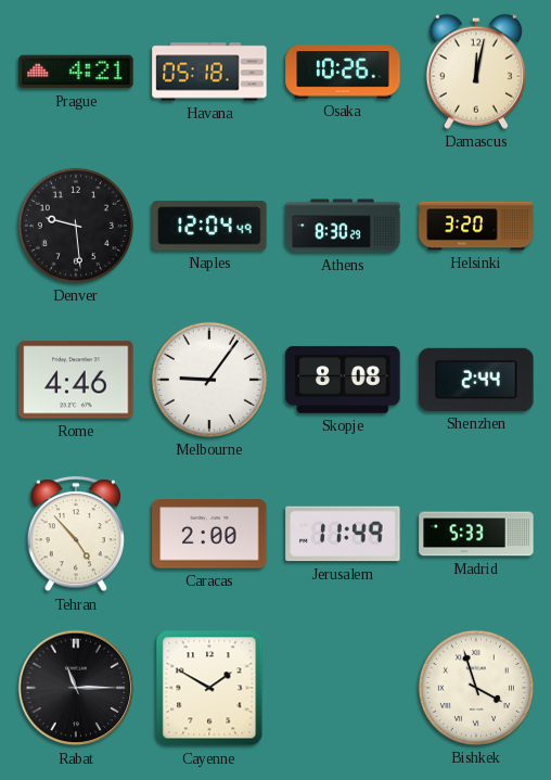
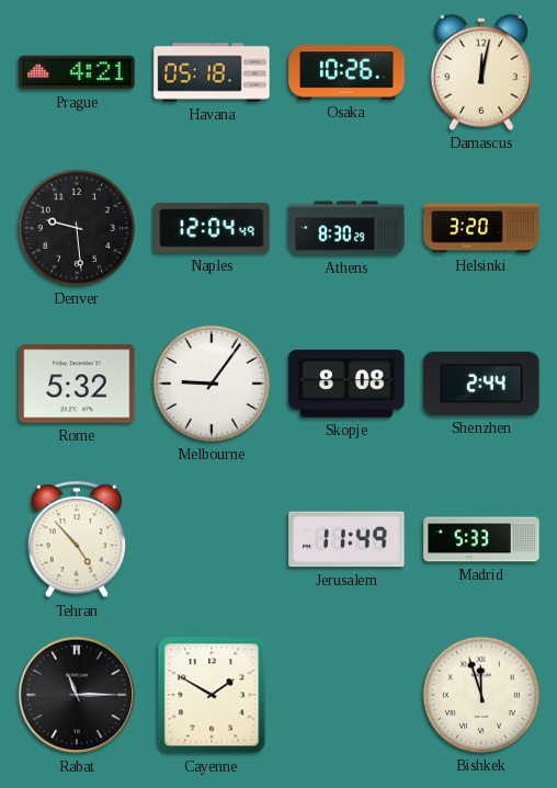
Rome: 4:46 -> 5:32 (77, 384)
Caracas: 2:00 -> none (209, 534)
Bishkek: 3:57 -> 11:57 (481, 695)
